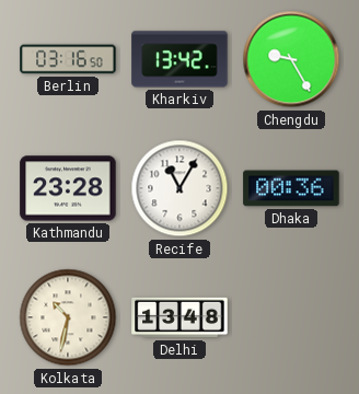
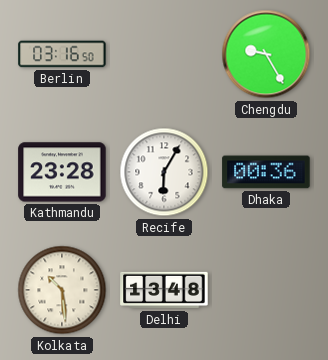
Kharkiv: 13:42 -> none (179, 59)
Recife: 11:05 -> 6:05 (164, 172)
Kolkata: 10:32 -> 10:29 (62, 290)
